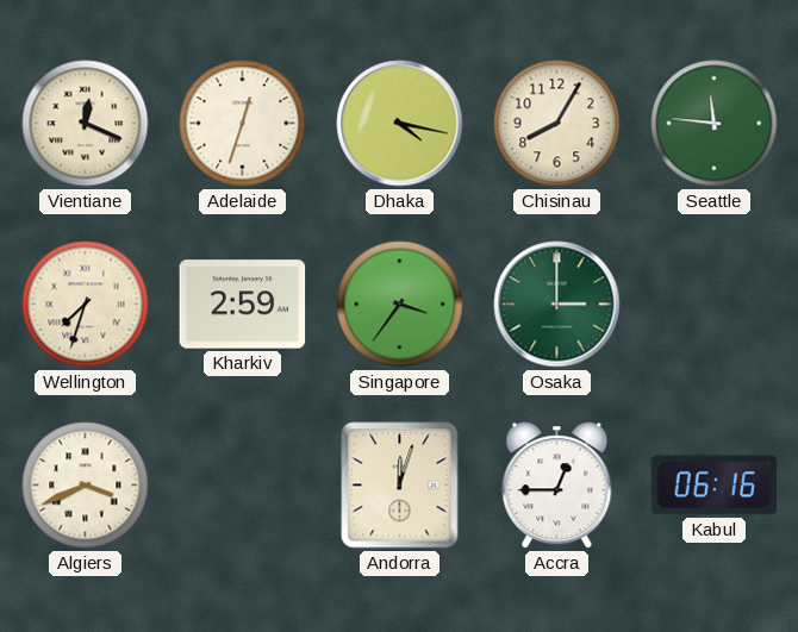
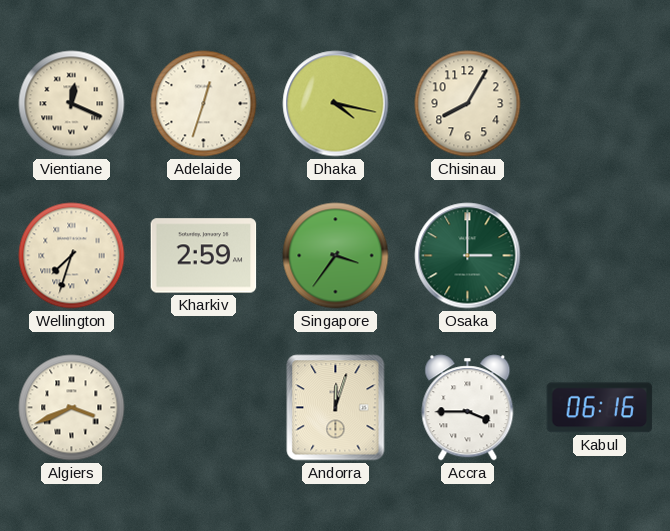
Seattle: 11:46 -> none (715, 124)
Accra: 12:45 -> 3:45 (468, 408)
